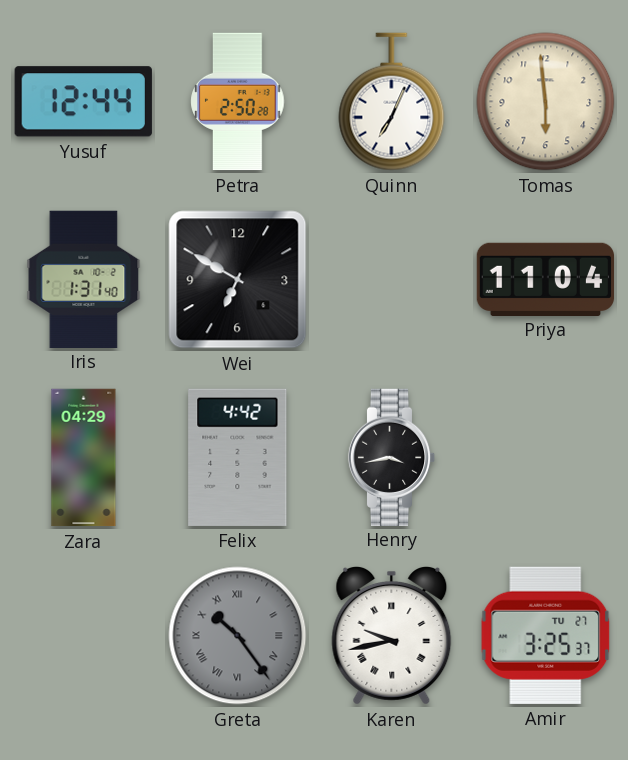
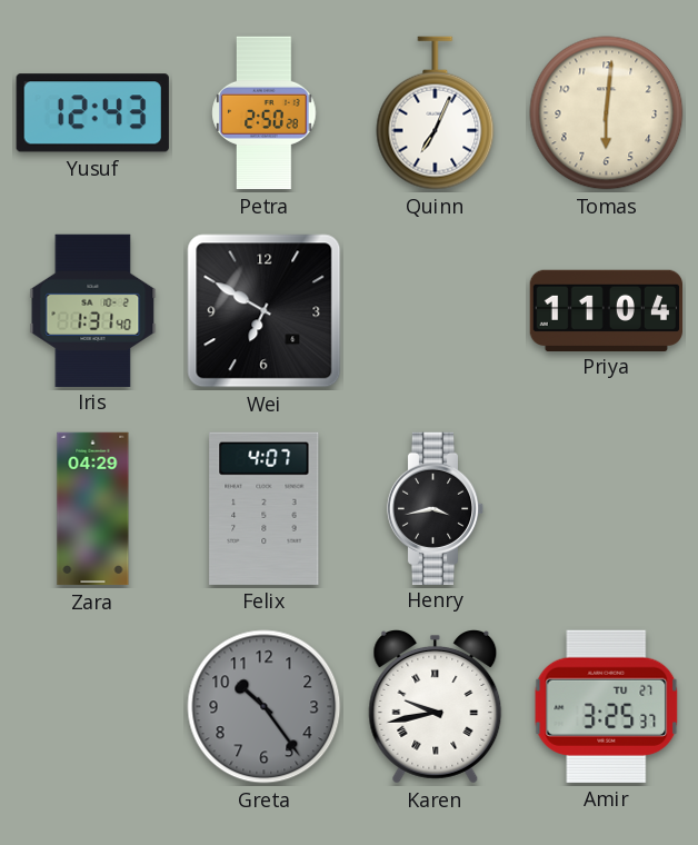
Yusuf: 12:44 -> 12:43 (92, 113)
Tomas: 5:59 -> 6:01 (607, 113)
Felix: 4:42 -> 4:07 (265, 508)
Greta numerals: Roman -> Arabic (265, 707)
